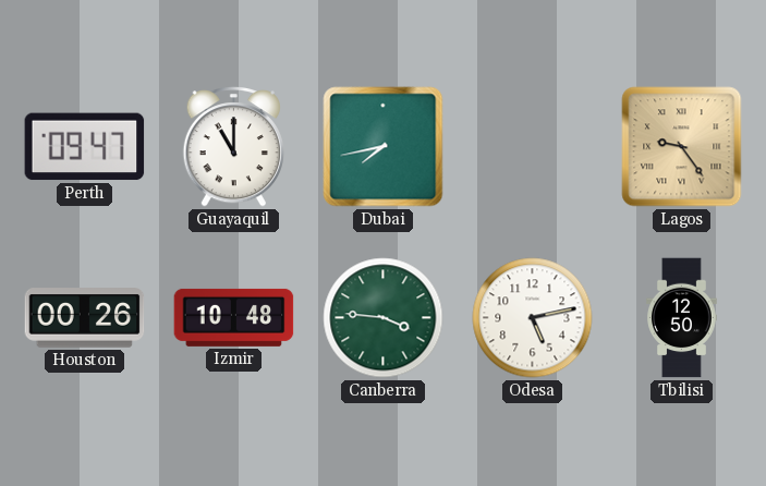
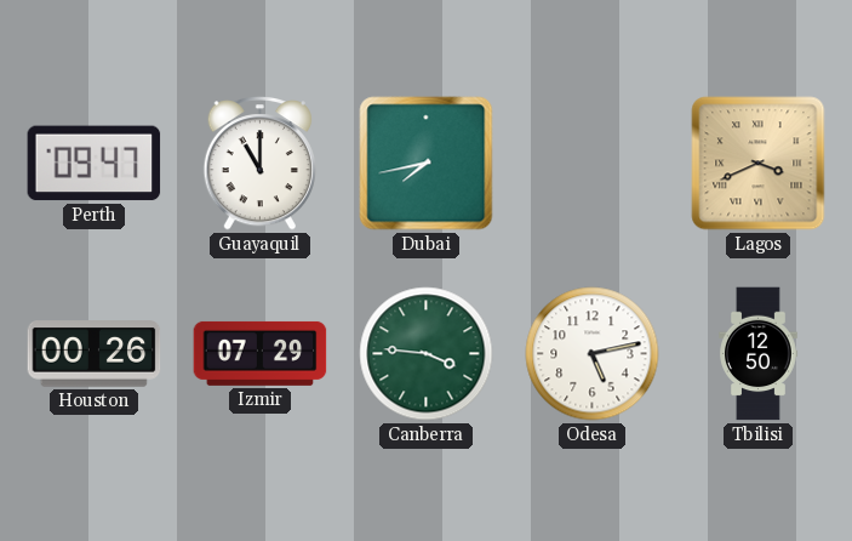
Lagos: 9:24 -> 3:41 (759, 164)
Izmir: 10:48 -> 07:29 (261, 353)
